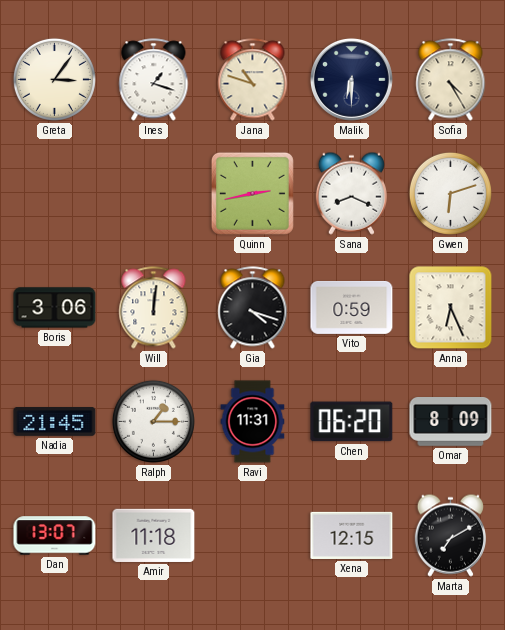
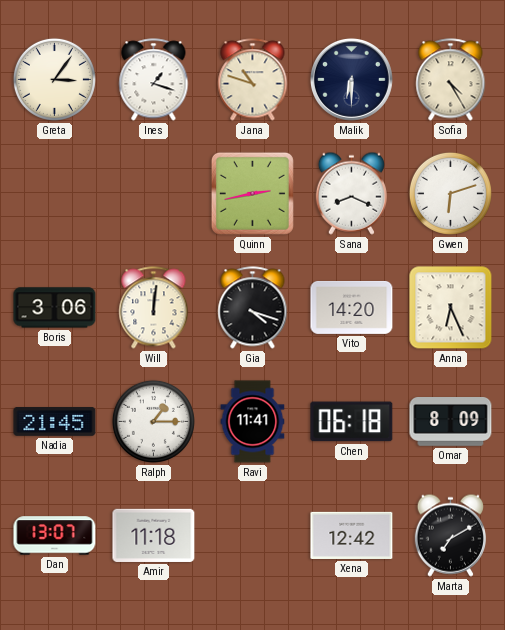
Vito: 0:59 -> 14:20 (352, 307)
Ravi: 11:31 -> 11:41 (253, 422)
Chen: 06:20 -> 06:18 (352, 422)
Xena: 12:15 -> 12:42 (352, 535)
